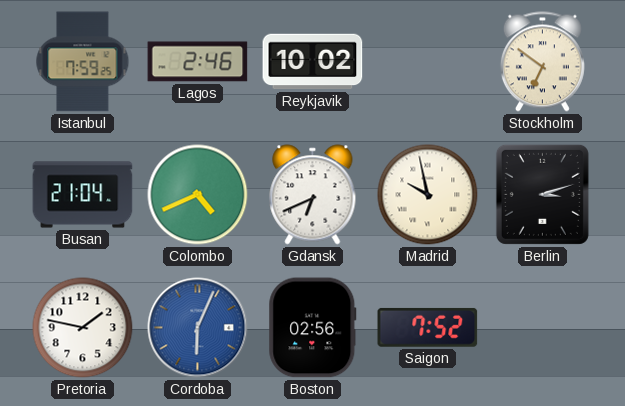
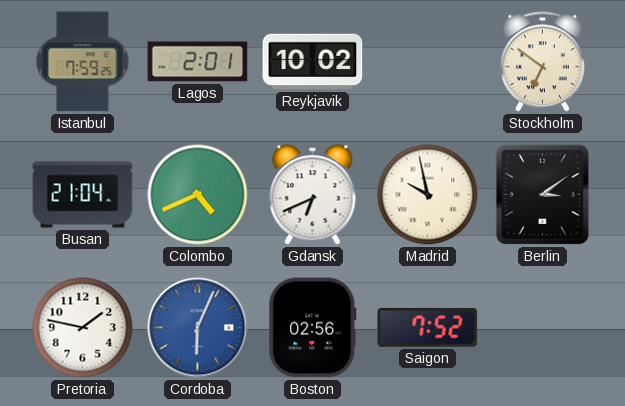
Lagos: 2:46 -> 2:01 (198, 62)
Berlin: 3:12 -> 3:09 (542, 194)
